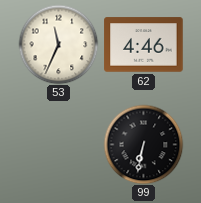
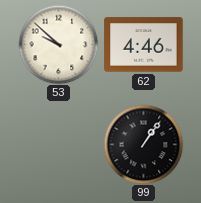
53: 11:34 -> 9:52 (58, 44)
99: 6:32 -> 1:06 (143, 144)
